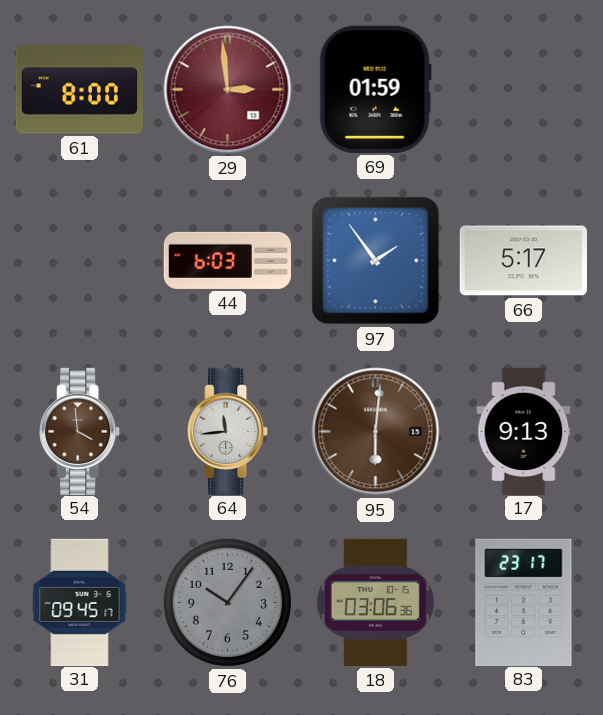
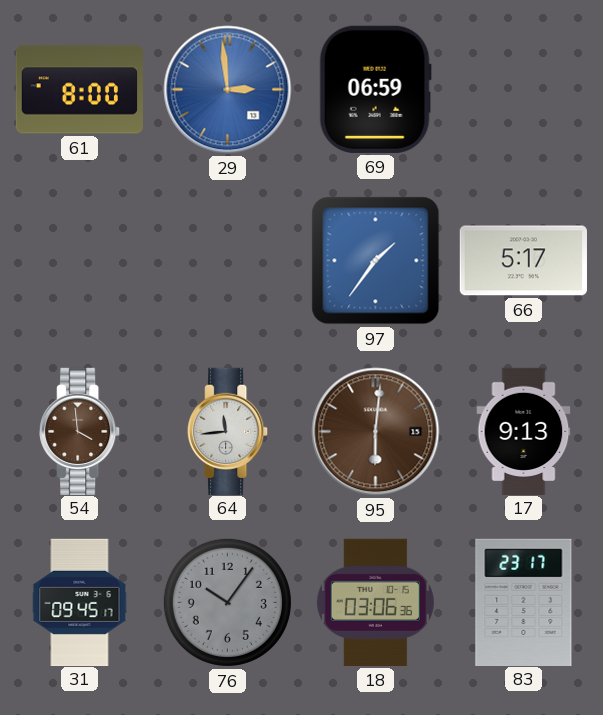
29 dial: burgundy -> blue (228, 90)
69: 01:59 -> 06:59 (375, 89)
44: 6:03 -> none (227, 260)
97: 1:54 -> 1:36 (376, 261)
